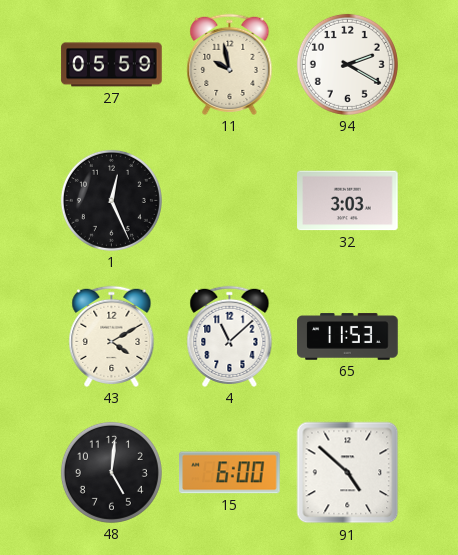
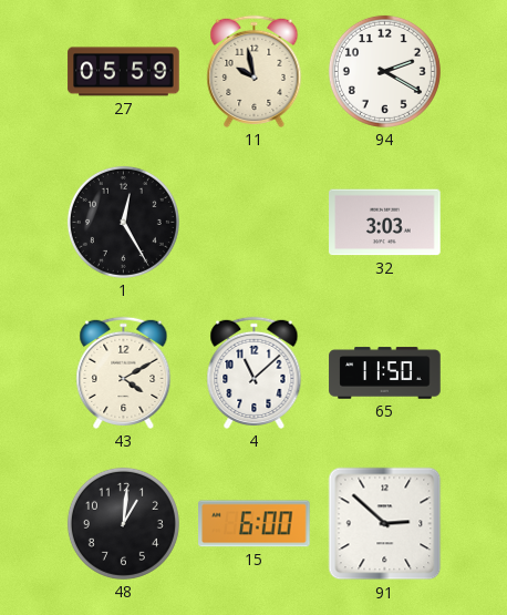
1: 12:26 -> 12:25 (123, 222)
65: 11:53 -> 11:50 (385, 373)
48: 5:01 -> 1:01 (123, 523)
91: 4:52 -> 2:52 (385, 524)
